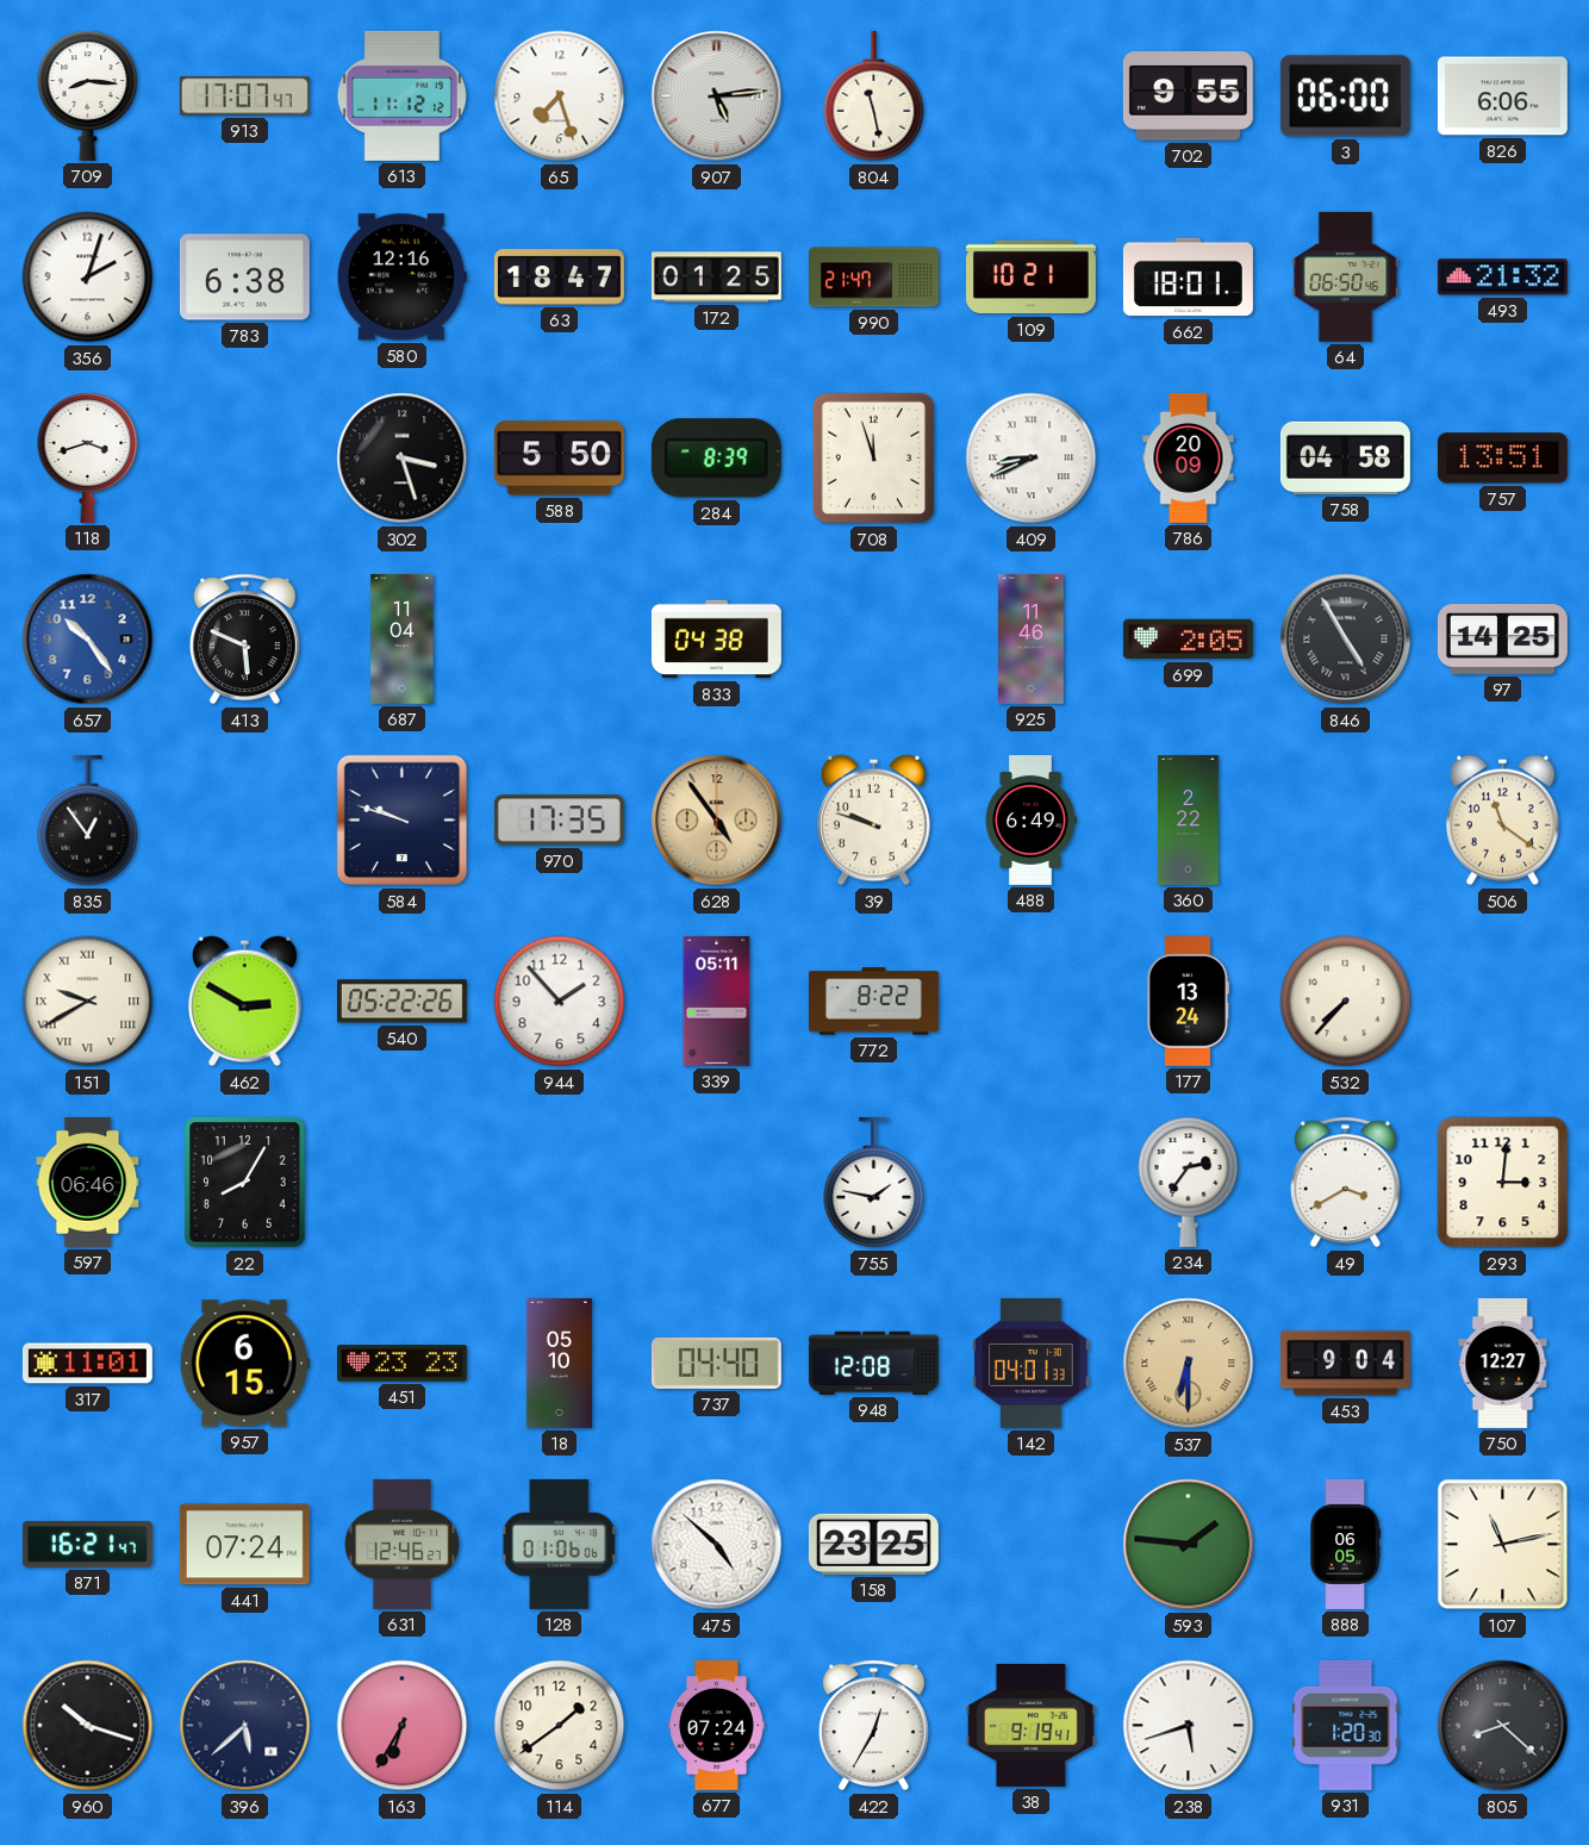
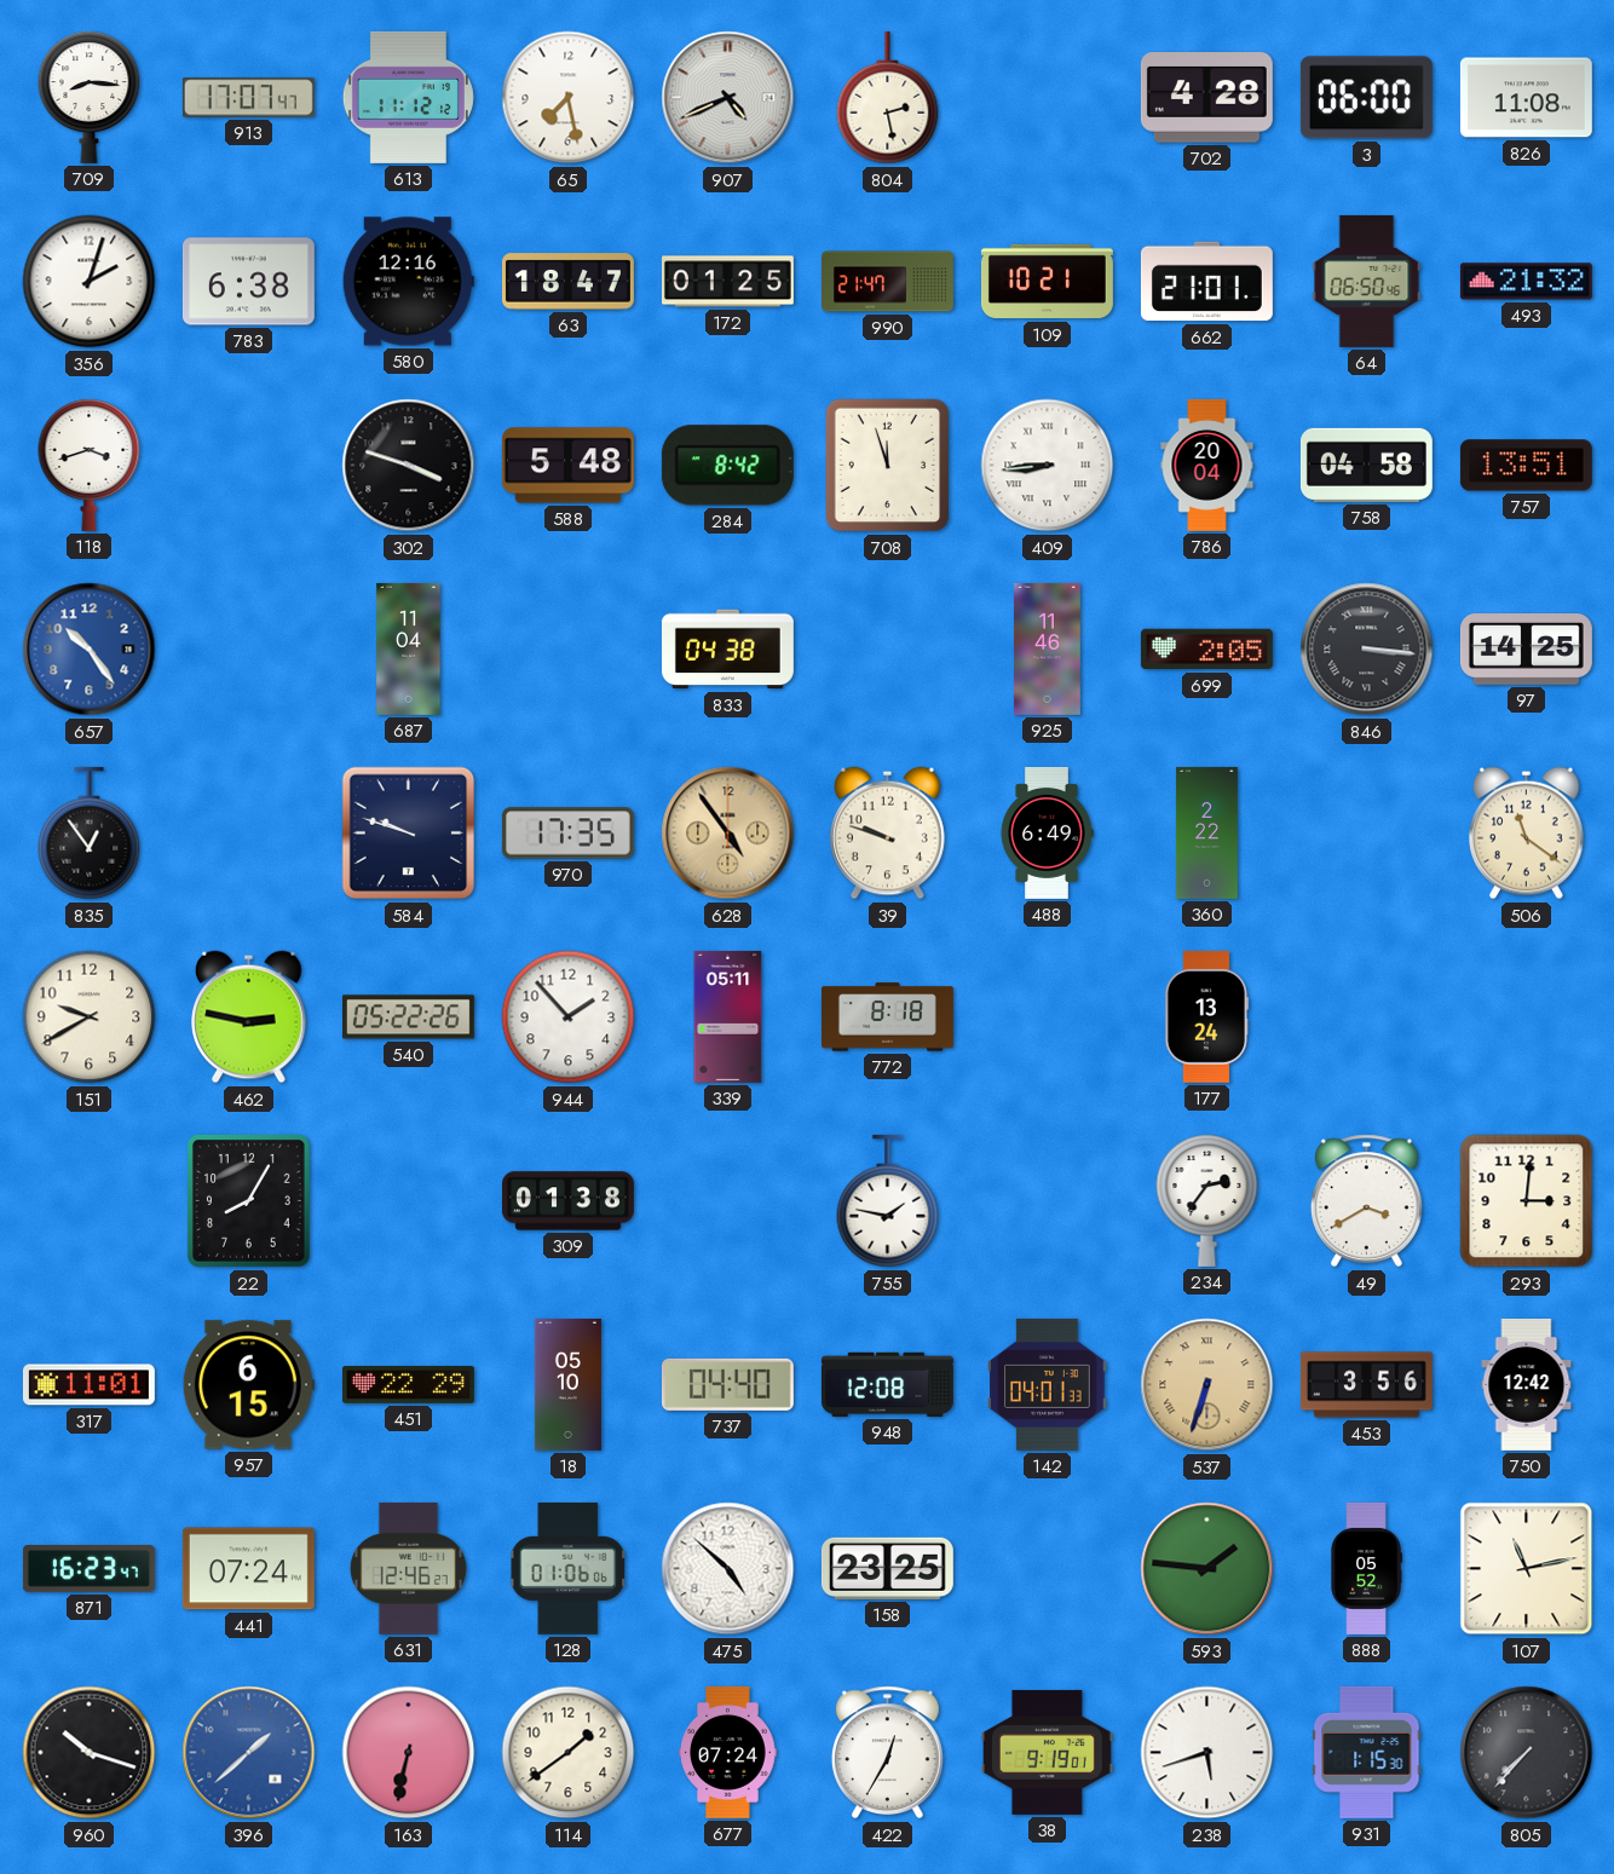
65: 7:27 -> 7:28 (569, 98)
907: 5:14 -> 4:41 (728, 98)
804: 11:28 -> 2:28 (888, 98)
702: 9:55 -> 4:28 (1206, 98)
826: 6:06 -> 11:08 (1526, 98)
662: 18:01 -> 21:01 (1206, 282)
302: 3:27 -> 3:48 (409, 466)
588: 5:50 -> 5:48 (567, 466)
284: 8:39 -> 8:42 (727, 466)
409: 8:41 -> 8:44 (1048, 466)
786: 20:09 -> 20:04 (1207, 465)
413: 5:49 -> none (244, 640)
846: 4:55 -> 3:16 (1367, 650)
151 numerals: Roman -> Arabic (90, 1017)
462: 2:50 -> 2:47 (249, 1017)
772: 8:22 -> 8:18 (887, 1017)
532: 7:37 -> none (1346, 1002)
597: 06:46 -> none (88, 1182)
309: none -> 01:38 (567, 1201)
451: 23:23 -> 22:29 (408, 1385)
537: 6:30 -> 6:33 (1207, 1385)
453: 9:04 -> 3:56 (1366, 1385)
750: 12:27 -> 12:42 (1527, 1384)
871: 16:21 -> 16:23 (88, 1569)
888: 06:05 -> 05:52 (1366, 1568)
396: 5:38 -> 1:38 (249, 1753)
396 dial: navy -> blue (249, 1753)
163: 6:35 -> 6:32 (409, 1753)
38: 9:19:41 -> 9:19:01 (1047, 1752)
931: 1:20 -> 1:15 (1367, 1752)
805: 8:22 -> 7:37 (1527, 1753)
